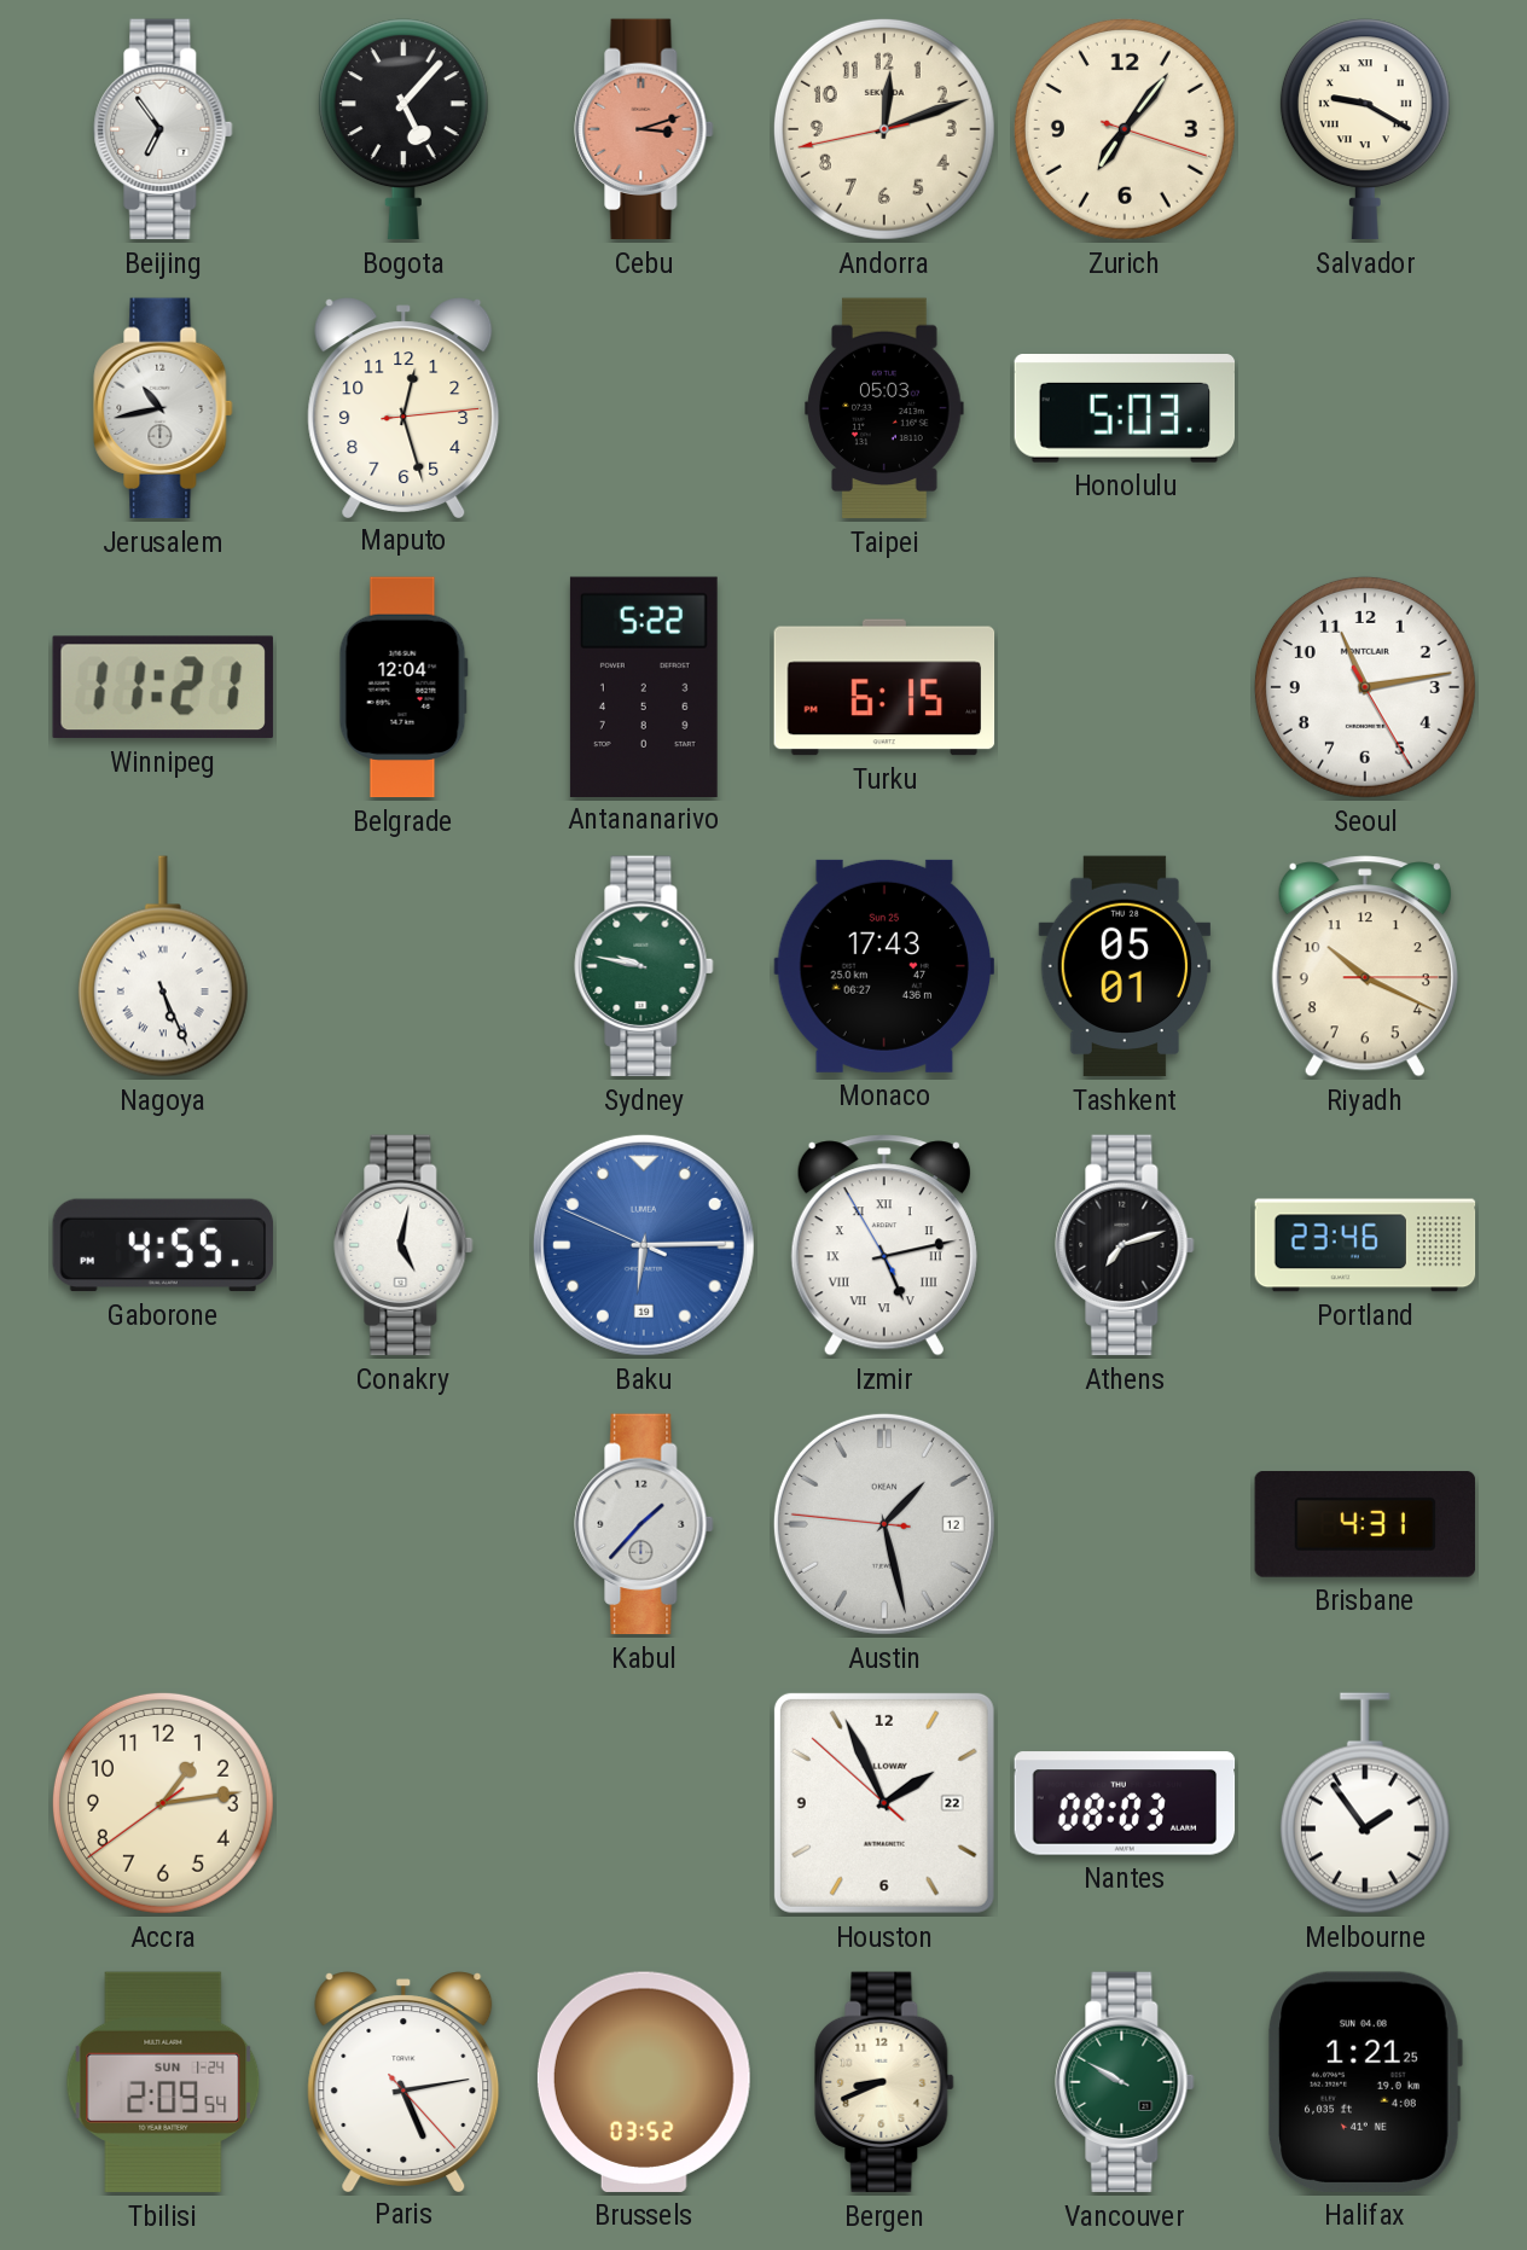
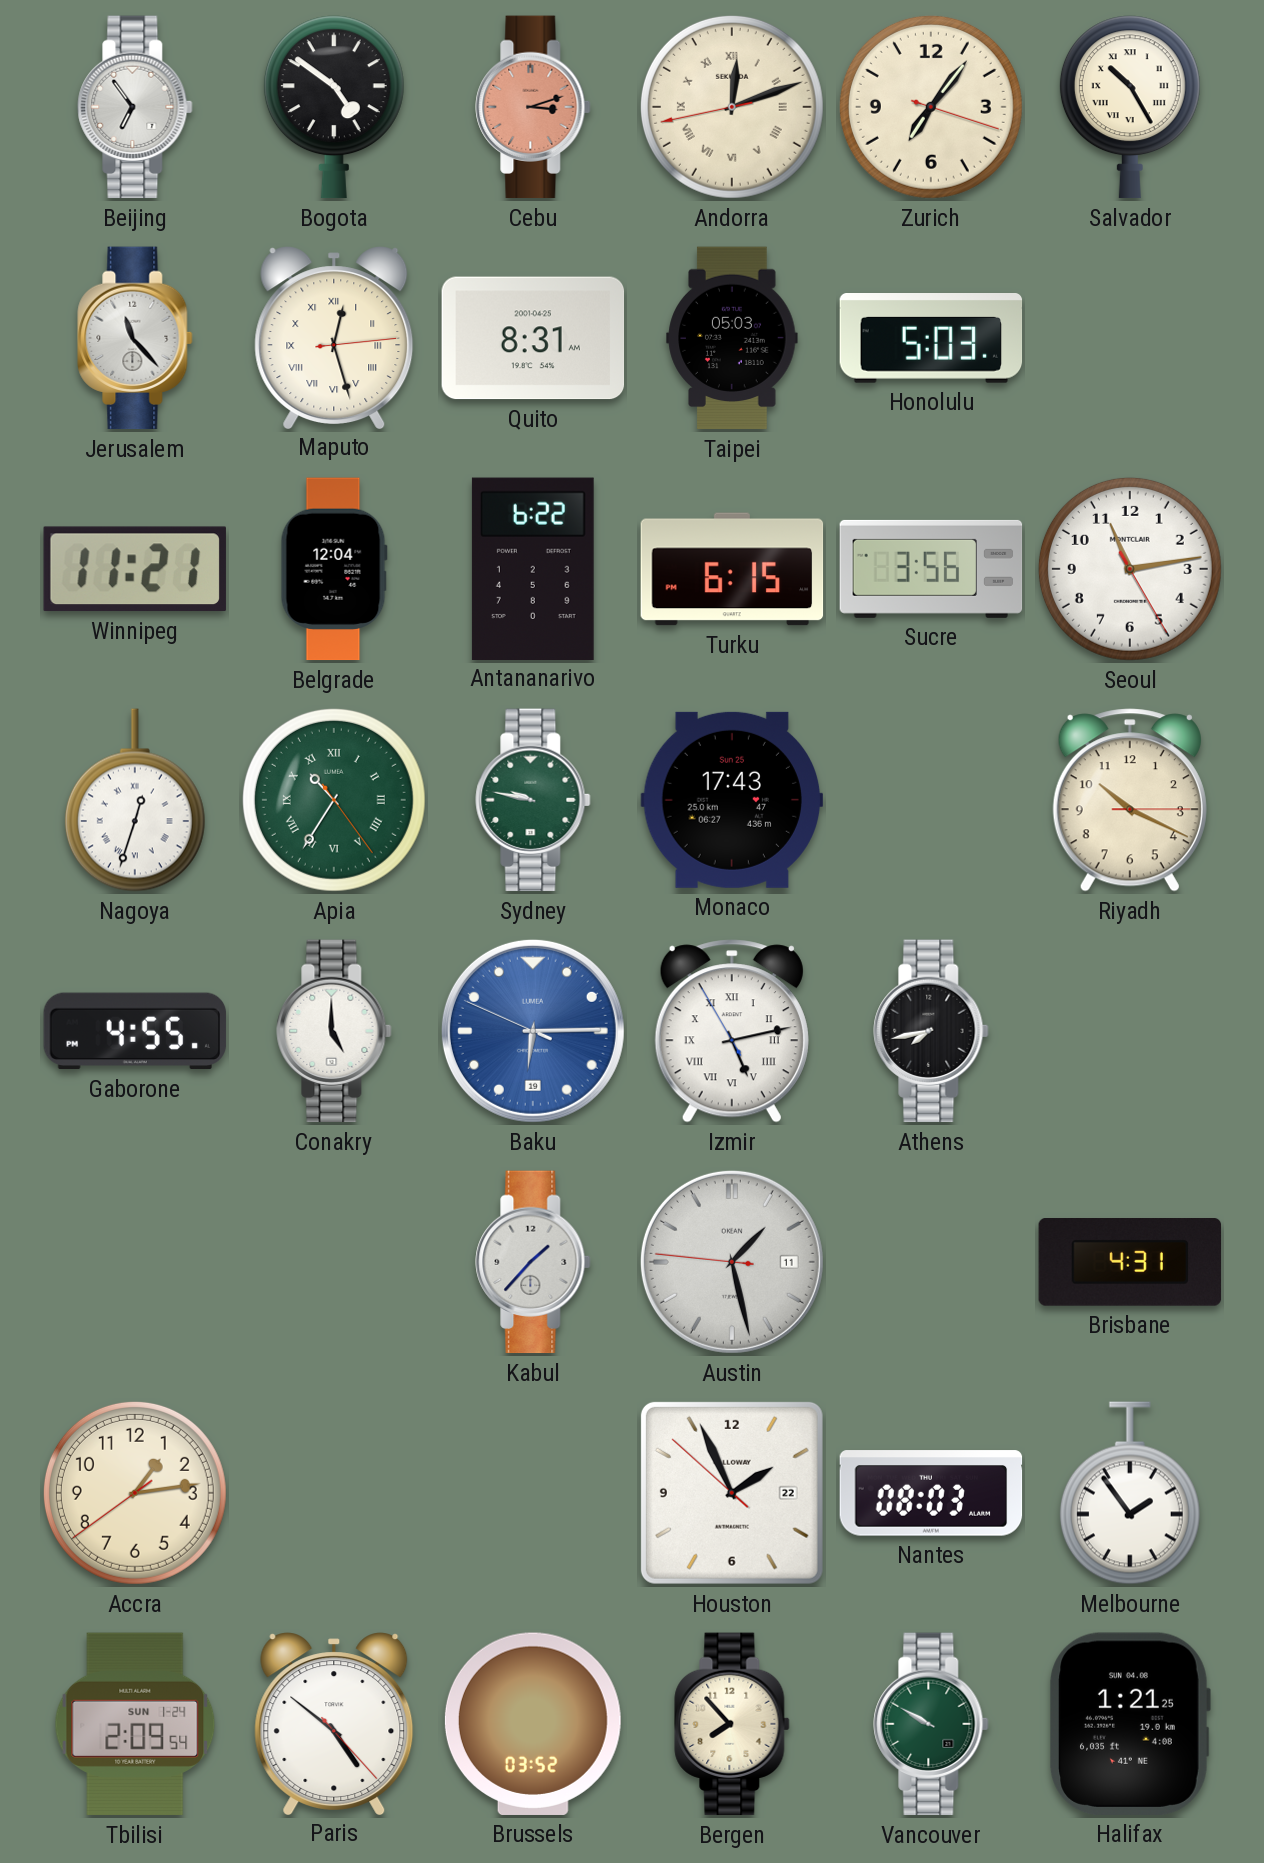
Bogota: 5:07 -> 4:51 (334, 107)
Andorra numerals: Arabic -> Roman (732, 107)
Salvador: 9:20 -> 10:25 (1130, 107)
Jerusalem: 10:43 -> 11:23 (135, 338)
Maputo numerals: Arabic -> Roman (334, 337)
Quito: none -> 8:31 (533, 338)
Antananarivo: 5:22 -> 6:22 (533, 568)
Sucre: none -> 3:56 (931, 569)
Nagoya: 5:26 -> 12:33 (135, 800)
Apia: none -> 10:35 (334, 800)
Tashkent: 05:01 -> none (1125, 966)
Conakry: 5:02 -> 5:00 (334, 1031)
Athens: 7:12 -> 7:43 (931, 1031)
Portland: 23:46 -> none (1365, 1245)
Austin date: 12 -> 11 (732, 1262)
Paris: 5:13 -> 4:51 (334, 1723)
Bergen: 8:41 -> 7:53 (732, 1724)
